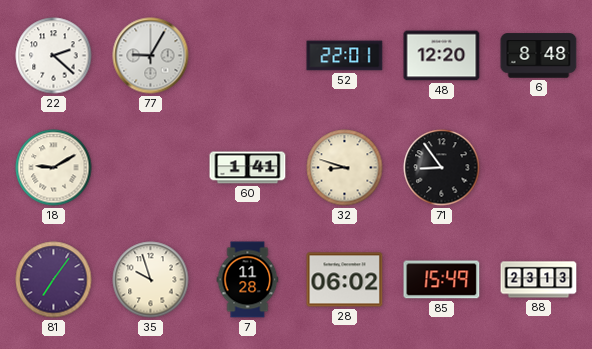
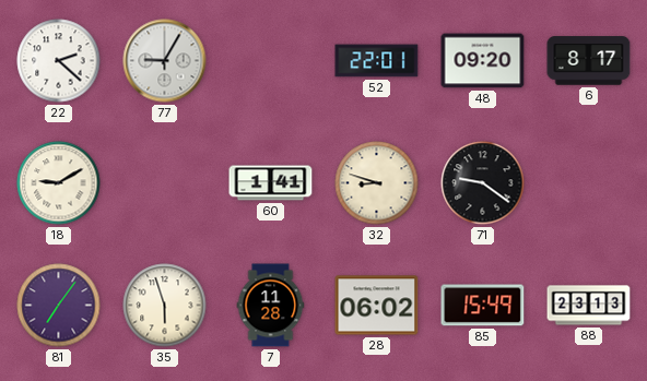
48: 12:20 -> 09:20 (483, 61)
6: 8:48 -> 8:17 (589, 61)
71: 8:54 -> 9:21 (483, 183)
35: 9:57 -> 5:57 (165, 306)
